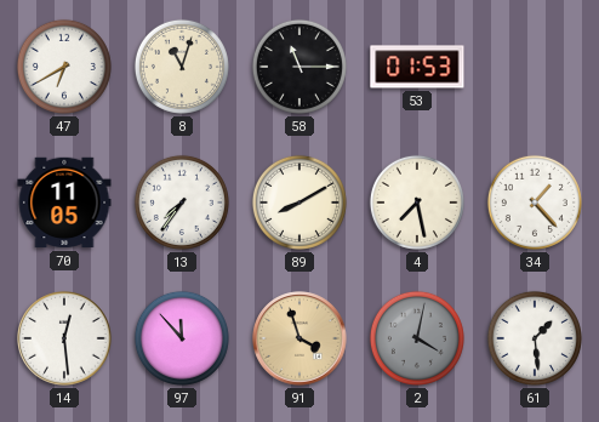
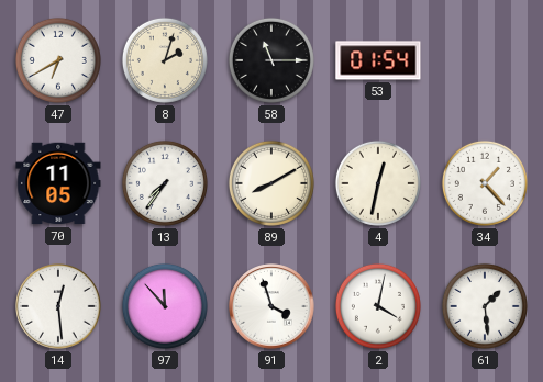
8: 11:03 -> 2:03 (165, 60)
53: 01:53 -> 01:54 (378, 60)
4: 7:28 -> 12:32 (378, 183)
91 dial: champagne -> white (271, 306)
2 dial: grey -> white (378, 306)
